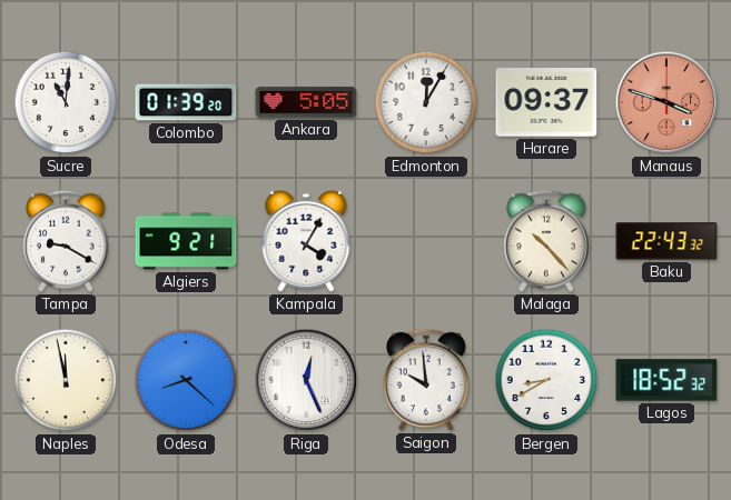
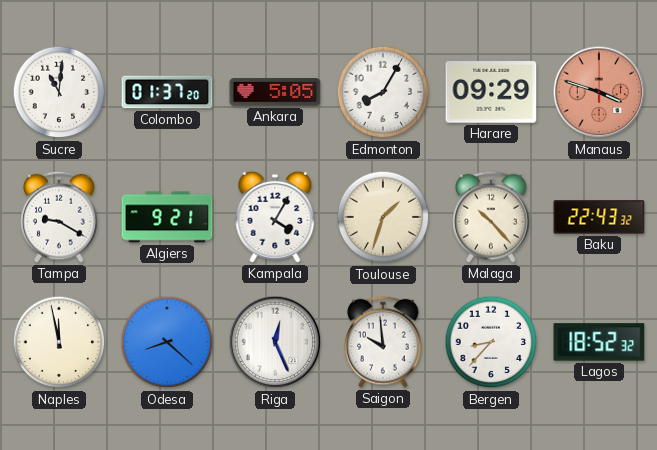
Colombo: 01:39 -> 01:37 (167, 92)
Edmonton: 12:05 -> 8:05 (383, 92)
Harare: 09:37 -> 09:29 (491, 92)
Toulouse: none -> 1:33 (383, 217)
Bergen: 8:40 -> 8:37 (491, 342)
